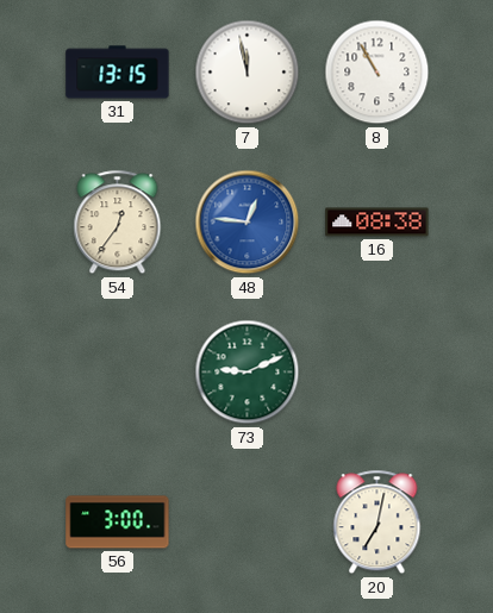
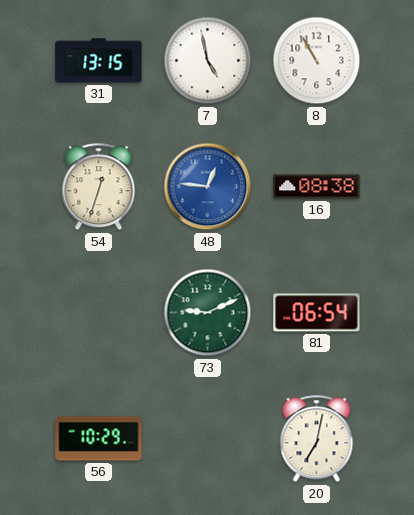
7: 11:58 -> 4:58 (208, 61)
54: 12:36 -> 12:33 (99, 187)
81: none -> 06:54 (317, 313)
56: 3:00 -> 10:29 (99, 439)
